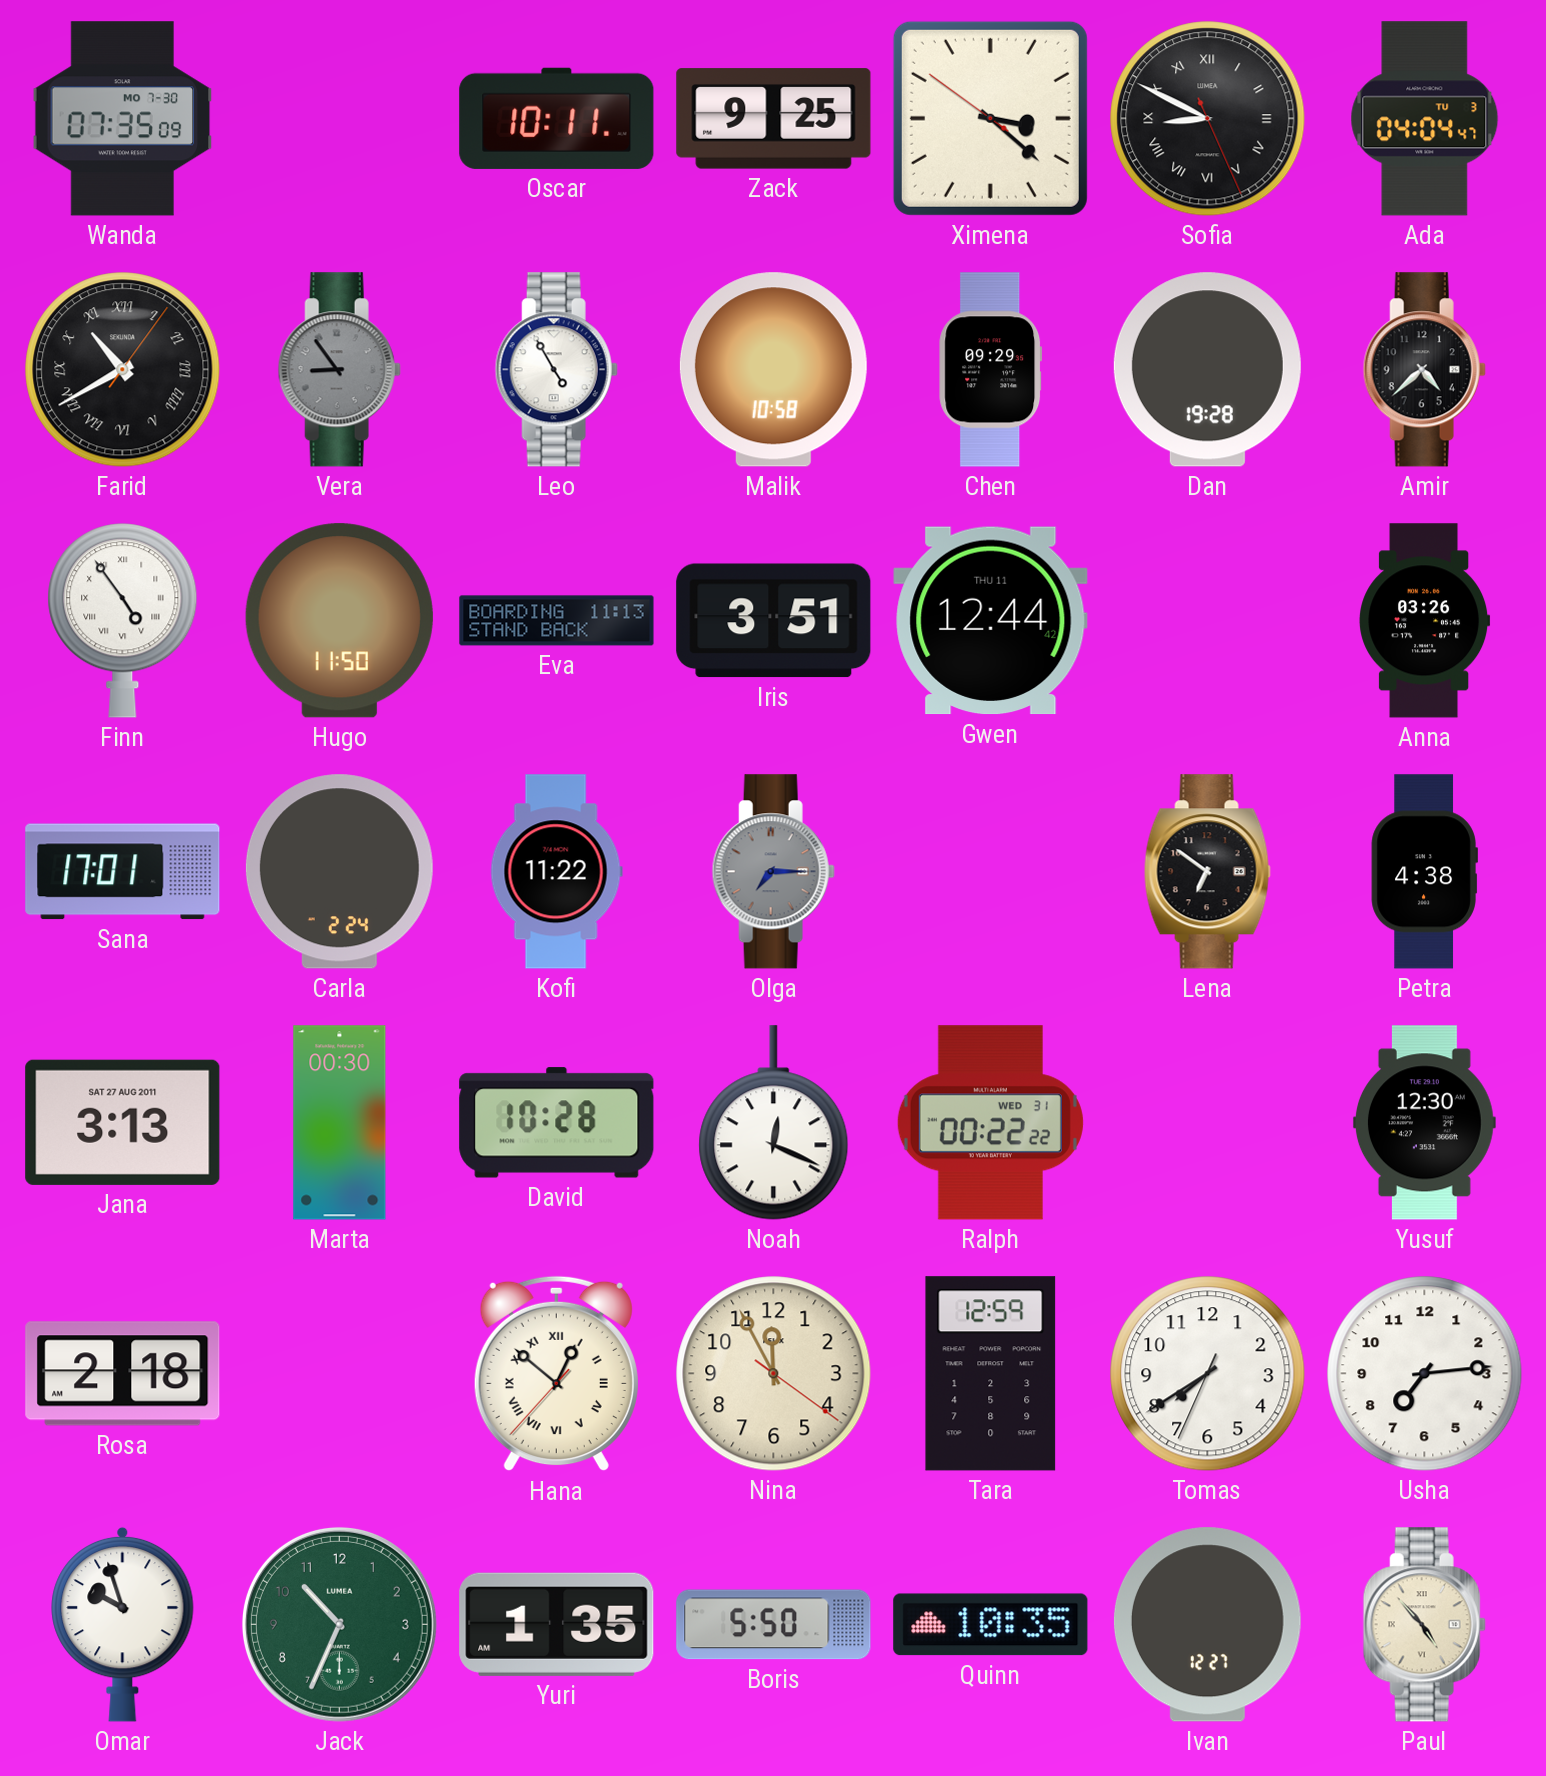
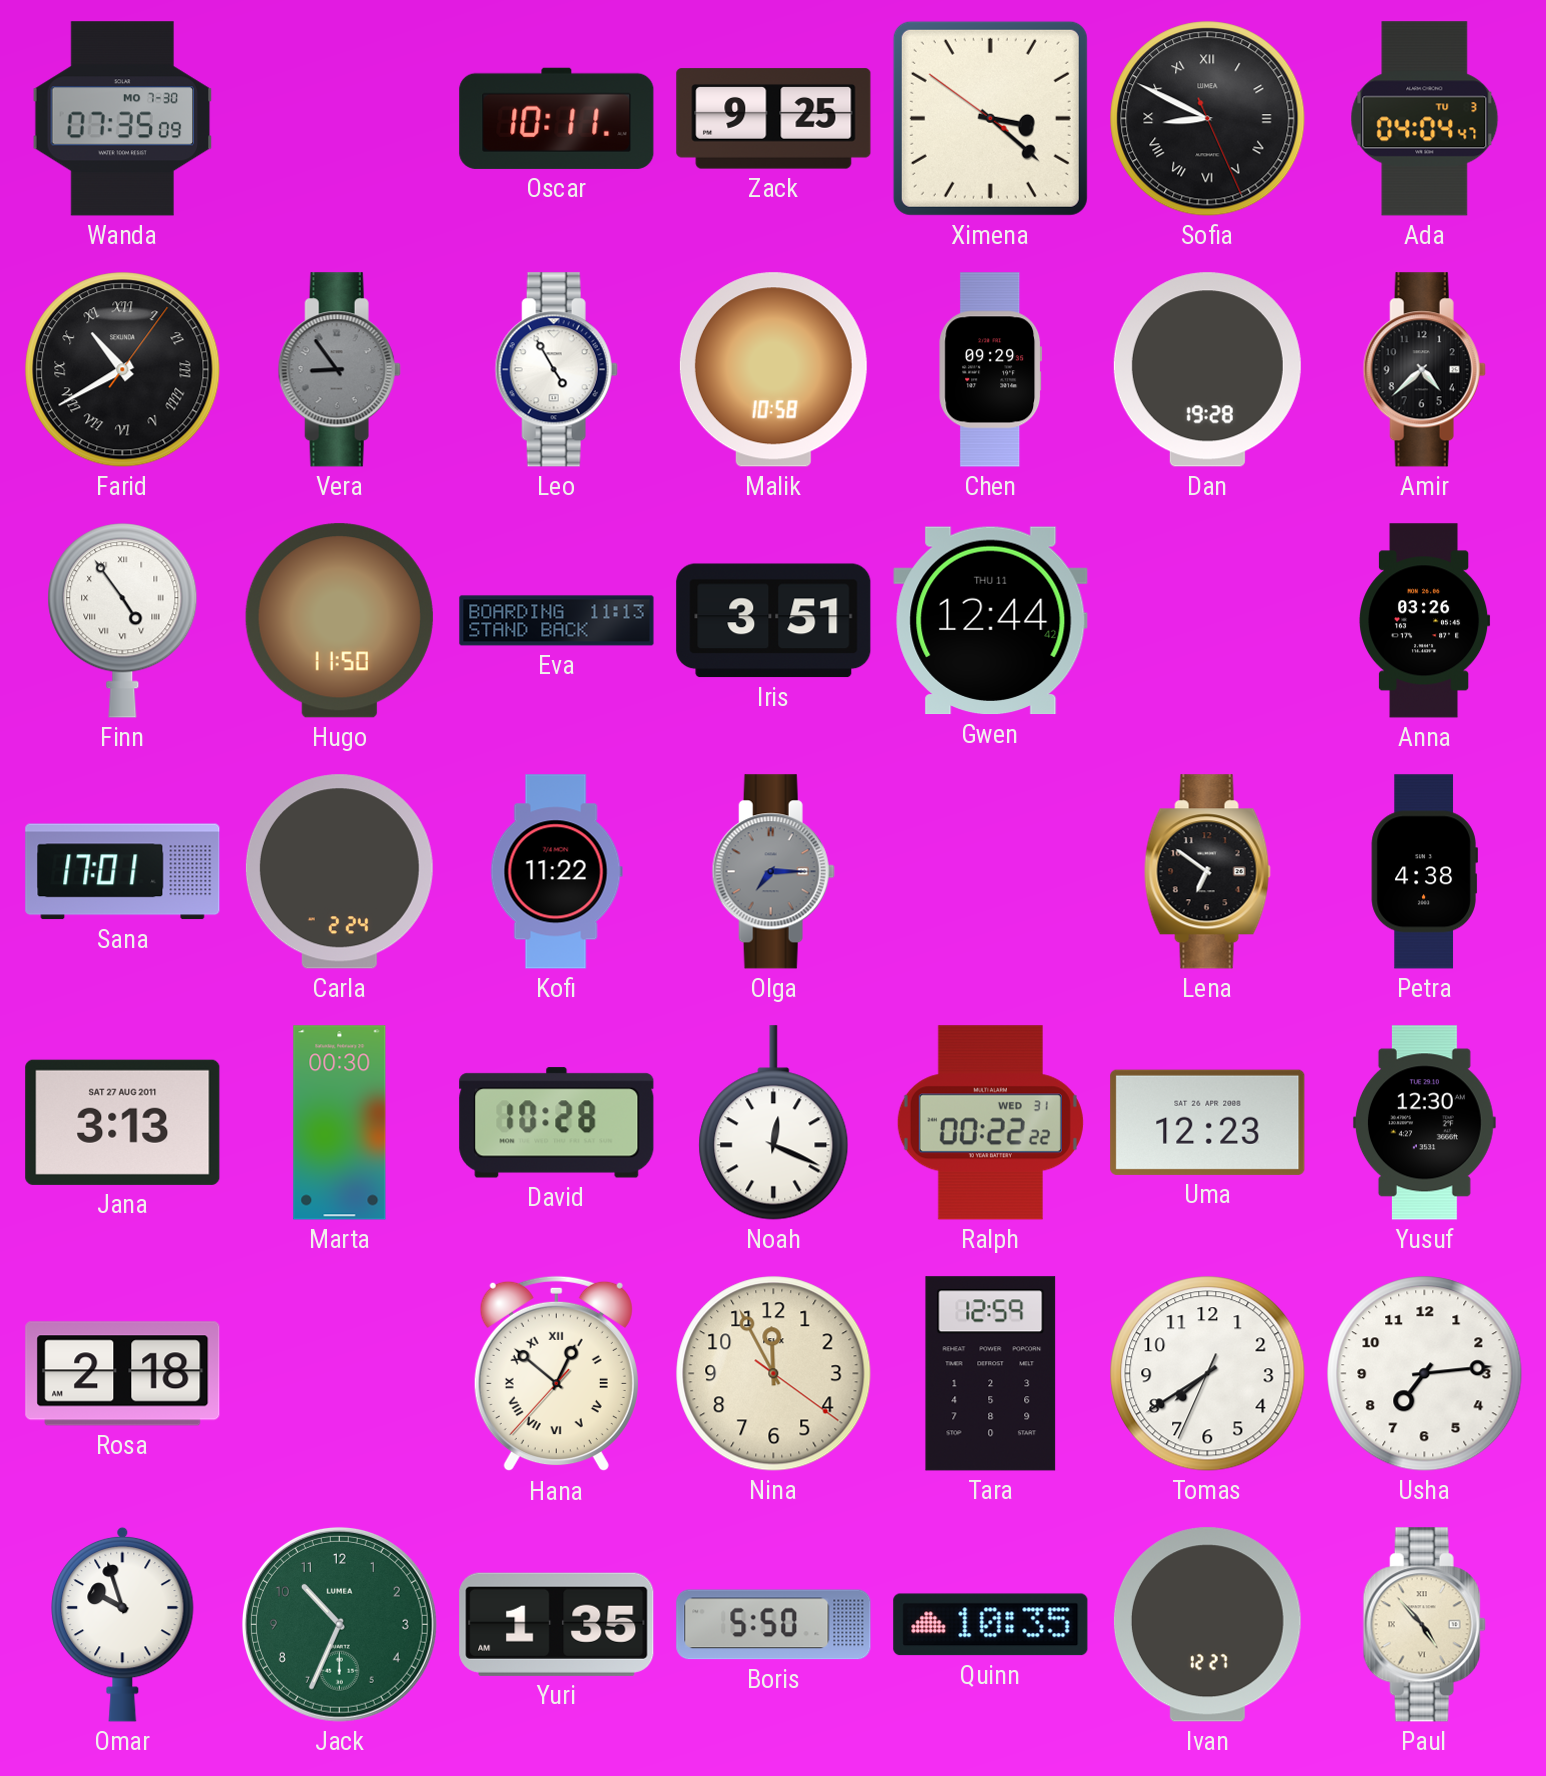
Uma: none -> 12:23 (1208, 1122)
